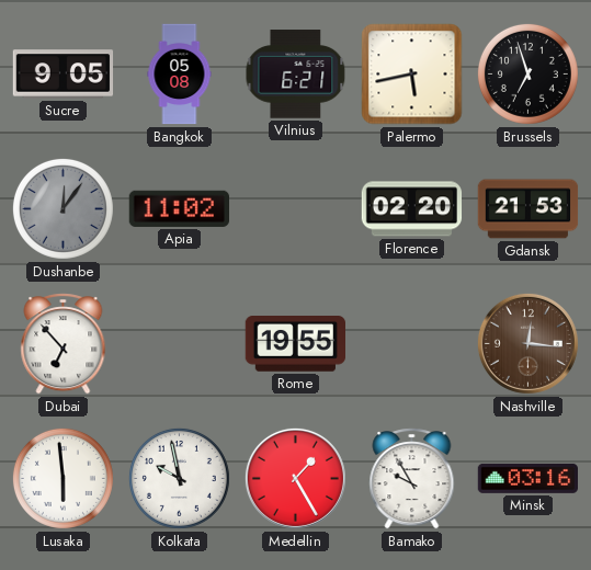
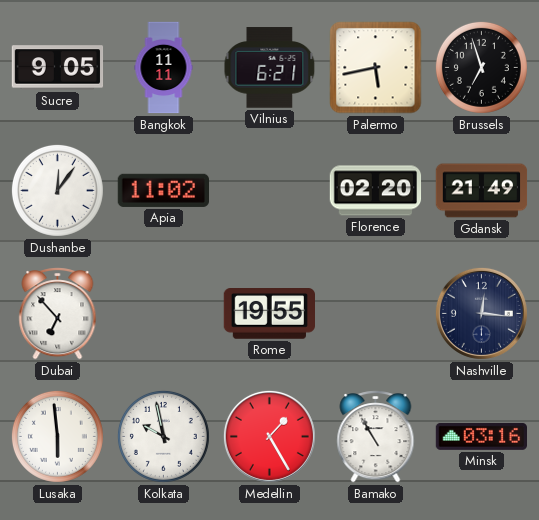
Bangkok: 05:08 -> 11:11 (164, 68)
Dushanbe dial: grey -> white (57, 190)
Gdansk: 21:53 -> 21:49 (482, 191)
Nashville dial: brown -> navy (481, 313)
Bamako: 9:55 -> 10:55 (376, 437)
